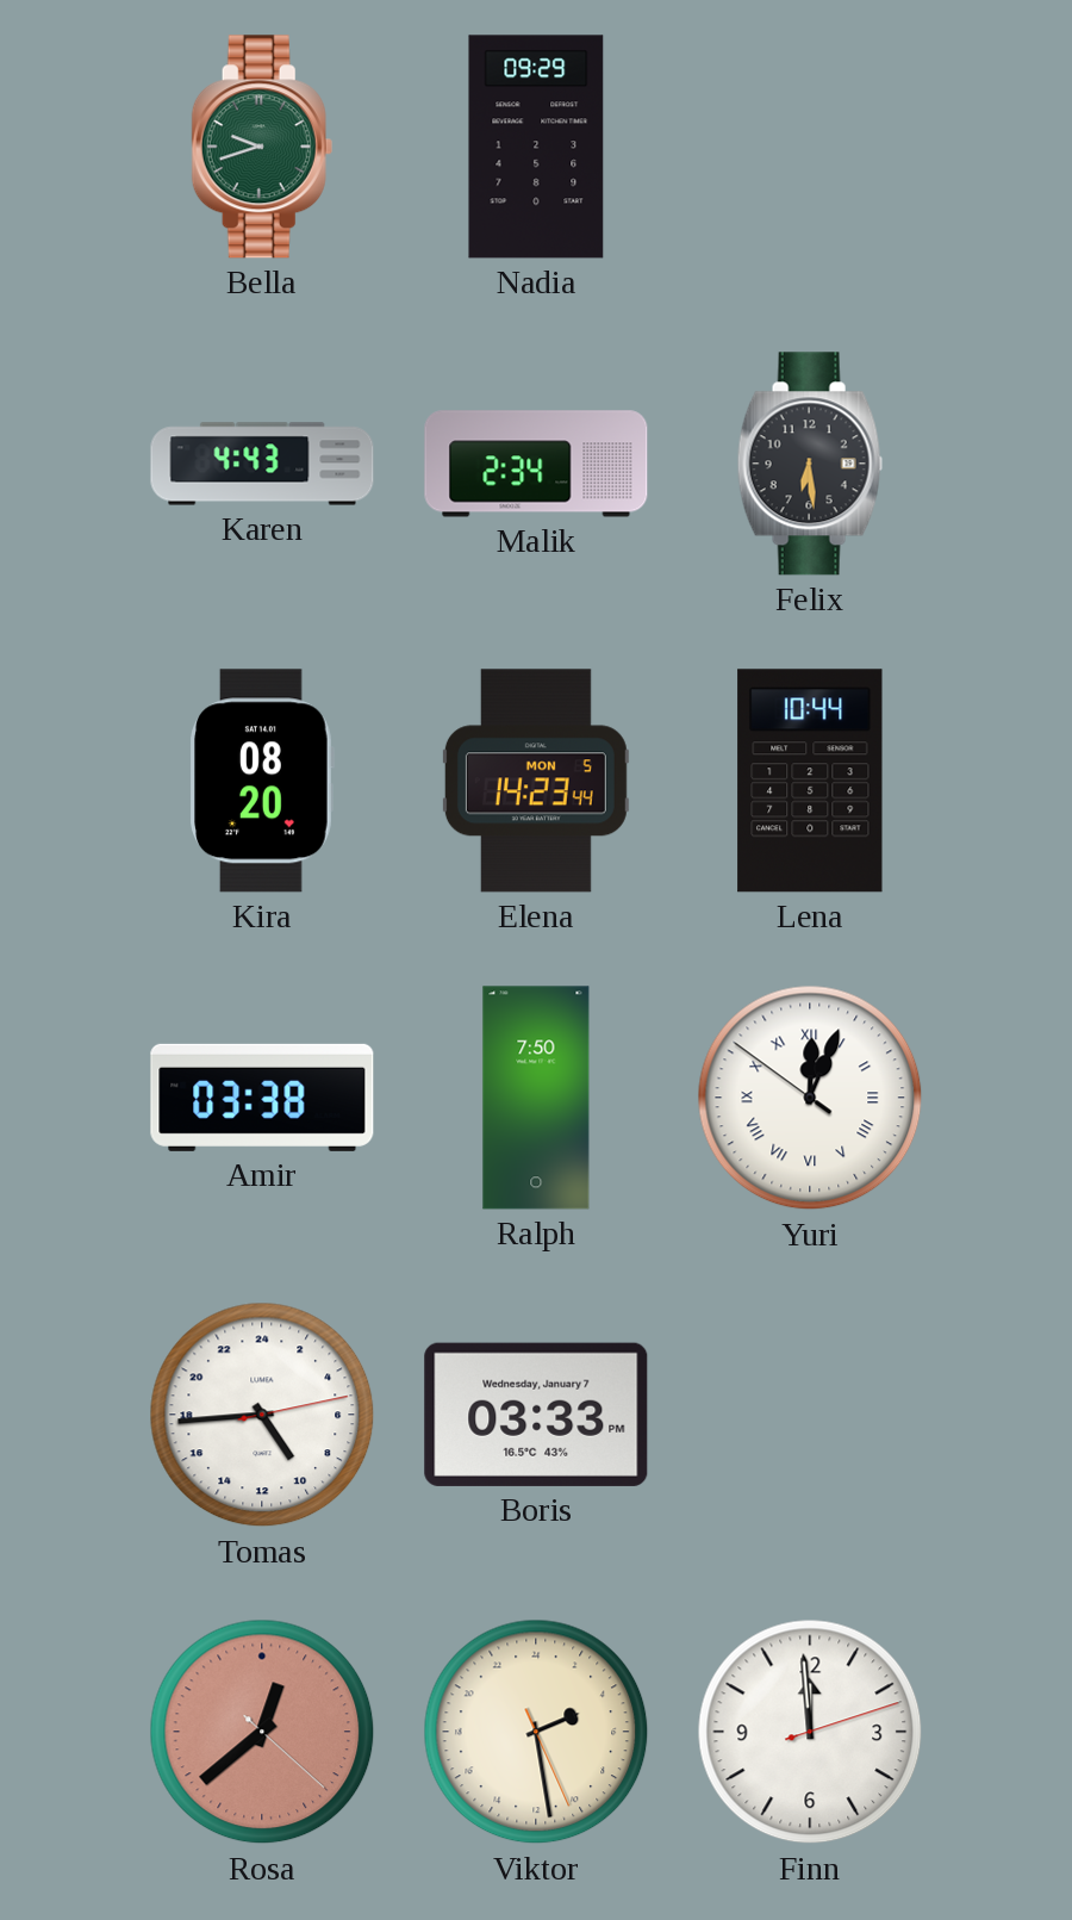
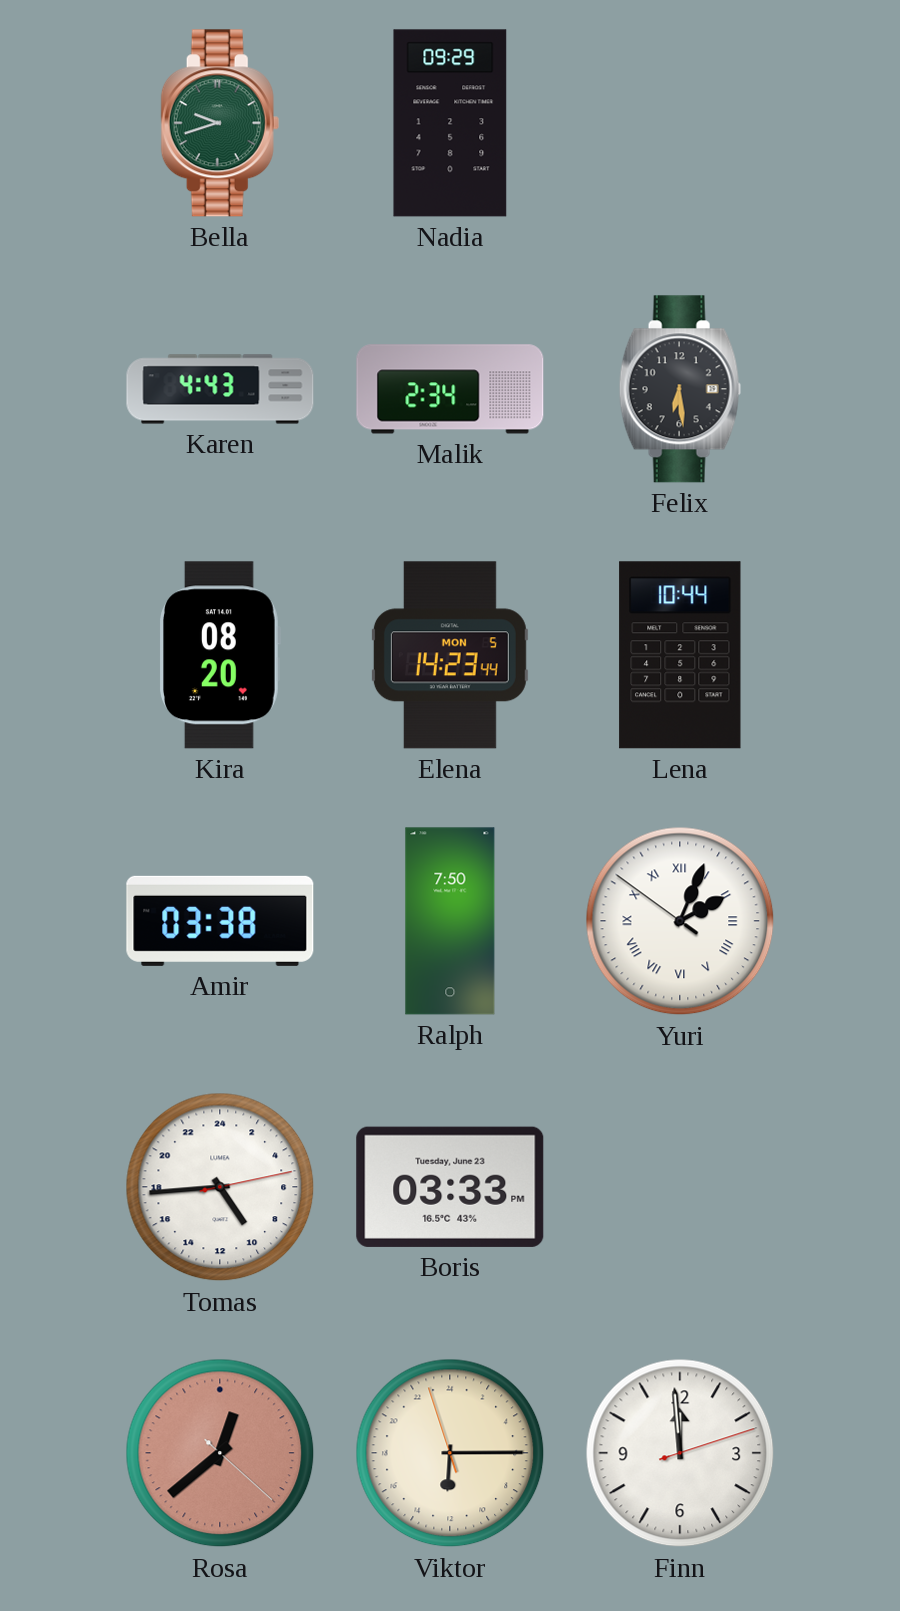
Yuri: 12:03 -> 2:03 (680, 921)
Boris date: Wednesday, January 7 -> Tuesday, June 23 (450, 1187)
Viktor: 4:28 -> 12:14 (450, 1453)
